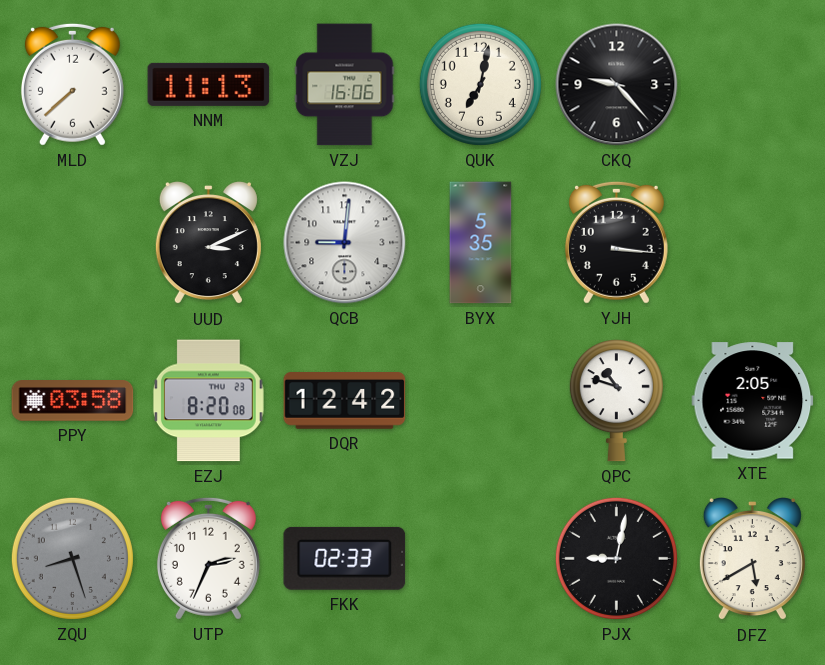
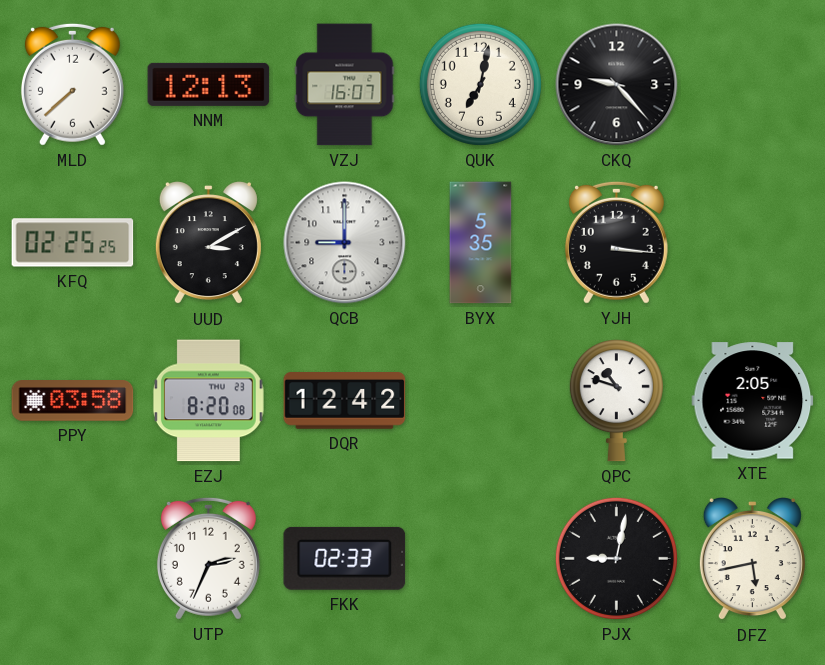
NNM: 11:13 -> 12:13 (209, 84)
VZJ: 16:06 -> 16:07 (345, 85)
KFQ: none -> 02:25 (73, 243)
UUD: 3:11 -> 3:10 (208, 244)
QCB: 9:01 -> 9:00 (345, 243)
ZQU: 8:27 -> none (72, 558)
DFZ: 5:40 -> 5:43 (752, 560)
